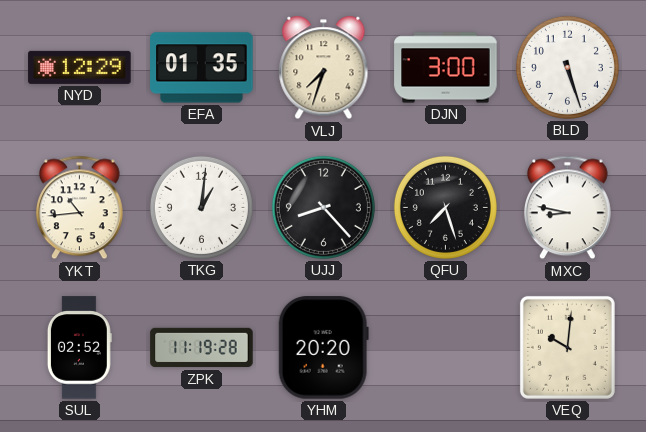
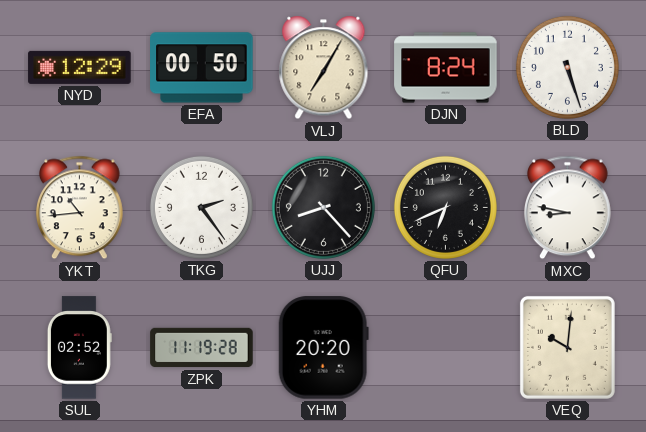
EFA: 01:35 -> 00:50 (202, 68)
VLJ: 7:33 -> 7:05 (324, 68)
DJN: 3:00 -> 8:24 (446, 68)
TKG: 1:01 -> 2:24 (201, 207)
QFU: 7:27 -> 6:41 (445, 207)
